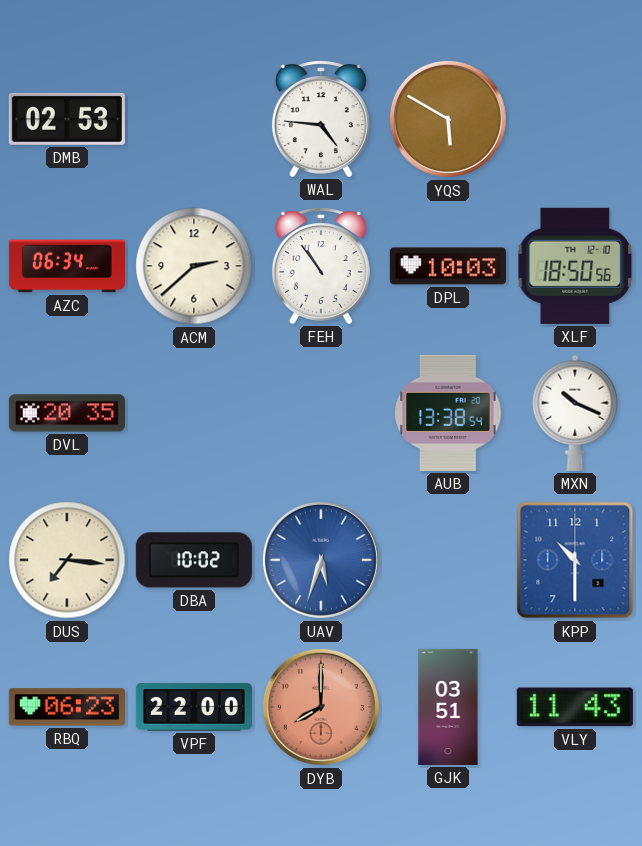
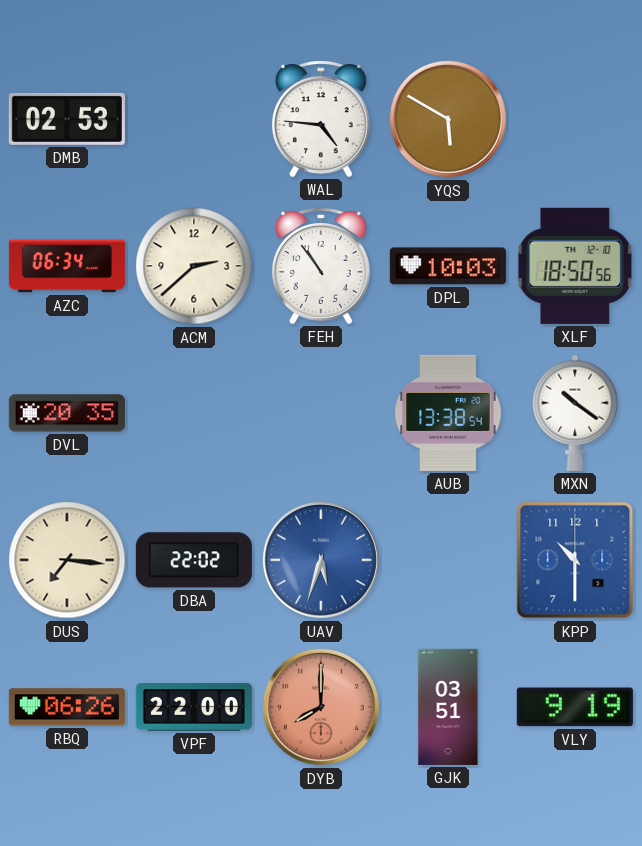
MXN: 10:19 -> 10:21 (575, 413)
DBA: 10:02 -> 22:02 (194, 560)
RBQ: 06:23 -> 06:26 (67, 707)
VLY: 11:43 -> 9:19 (575, 707)
